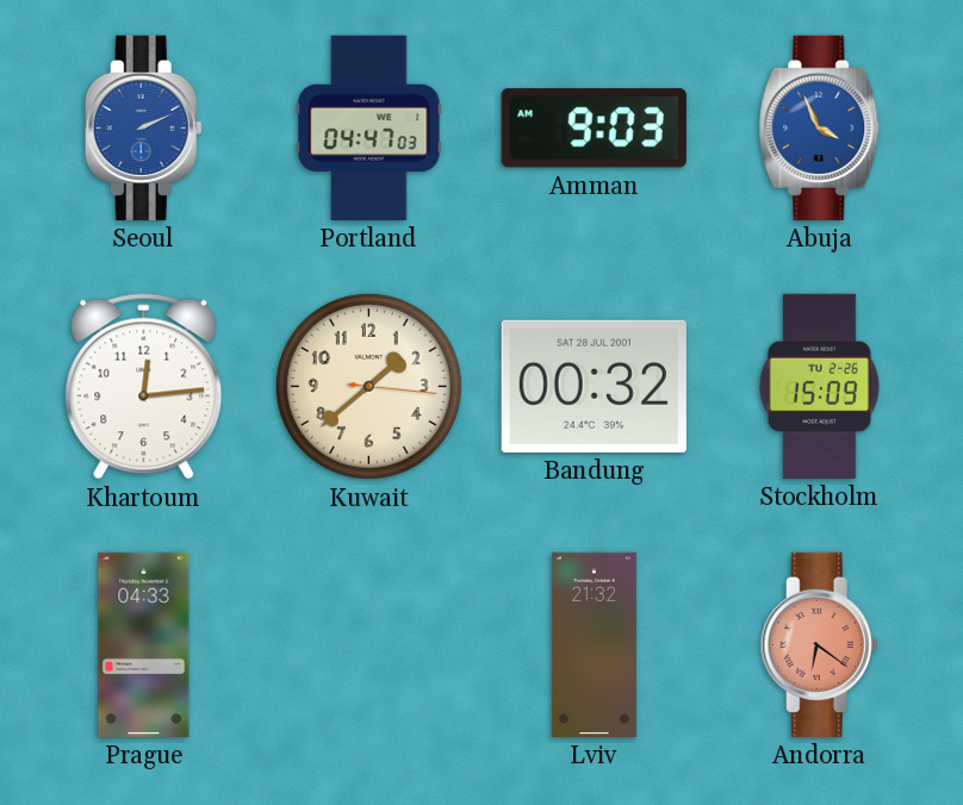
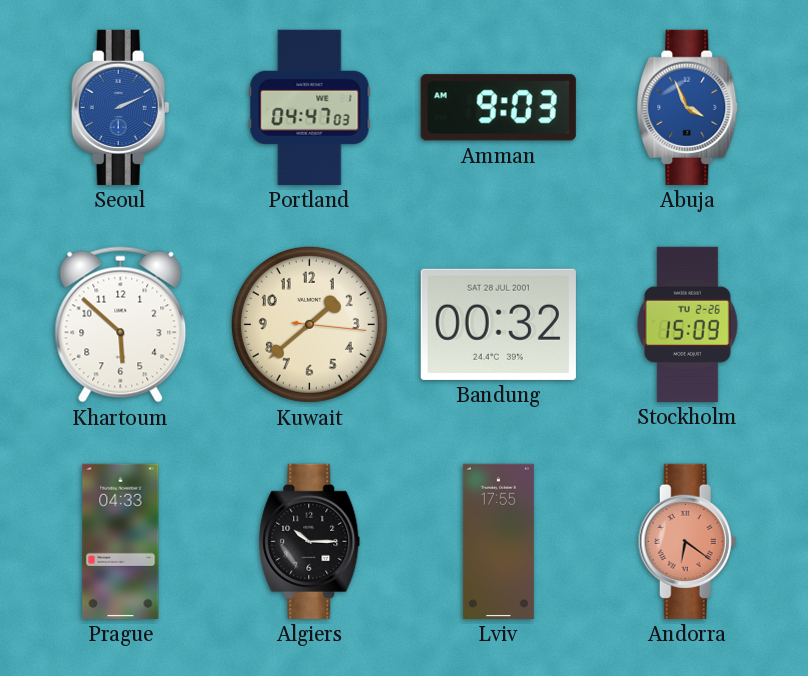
Khartoum: 12:14 -> 5:52 (121, 325)
Algiers: none -> 10:15 (310, 541)
Lviv: 21:32 -> 17:55 (498, 541)
